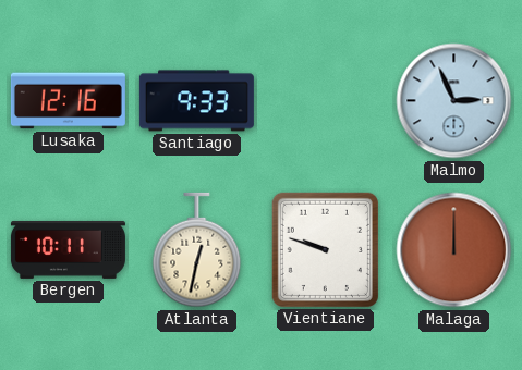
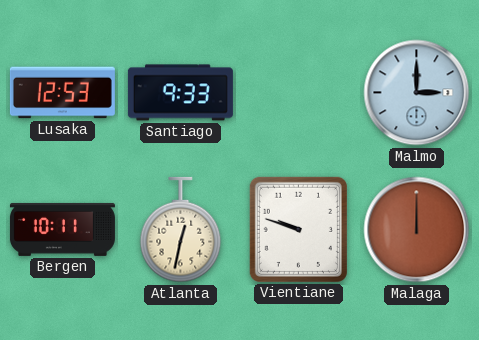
Lusaka: 12:16 -> 12:53 (62, 93)
Malmo: 2:56 -> 3:00 (417, 93)
